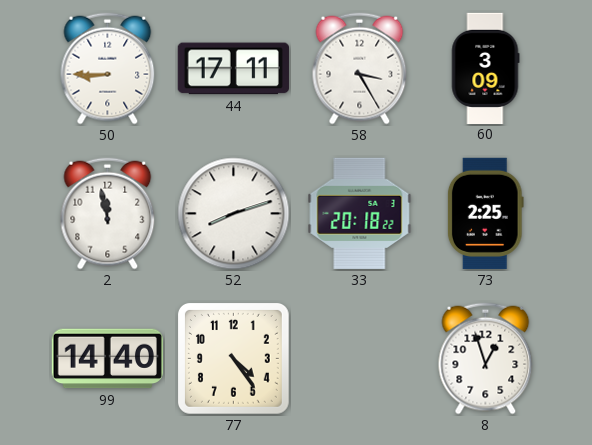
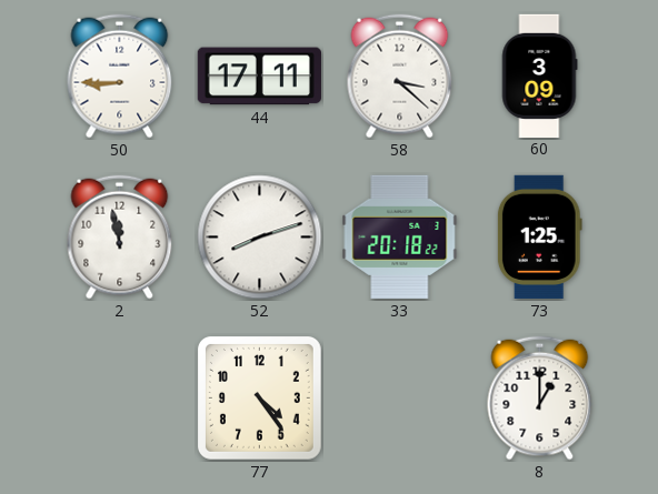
58: 3:25 -> 3:22 (400, 77)
73: 2:25 -> 1:25 (539, 236)
99: 14:40 -> none (107, 359)
8: 12:57 -> 1:00 (540, 399)
